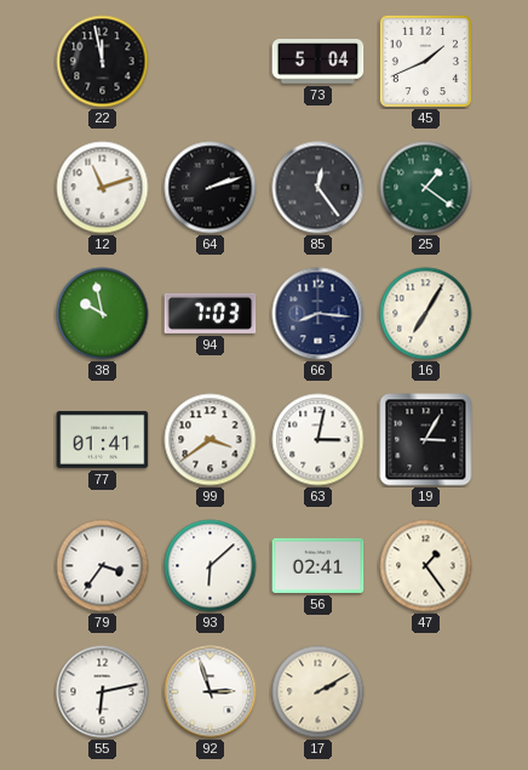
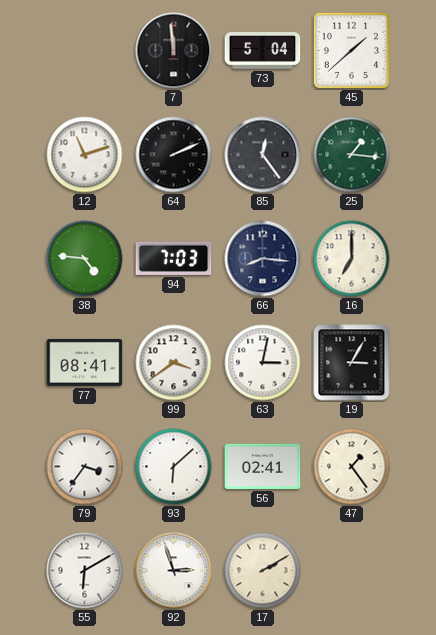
22: 11:58 -> none (103, 62)
7: none -> 11:59 (174, 51)
45: 1:41 -> 1:38 (351, 50)
64: 2:12 -> 2:11 (174, 155)
25: 1:21 -> 1:16 (352, 155)
38: 9:58 -> 4:46 (85, 259)
16: 7:05 -> 7:00 (352, 259)
77: 01:41 -> 08:41 (85, 362)
55: 6:13 -> 6:10 (85, 571)
